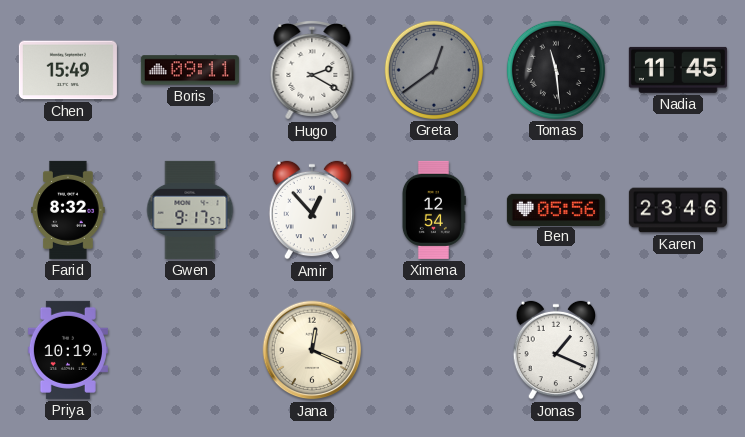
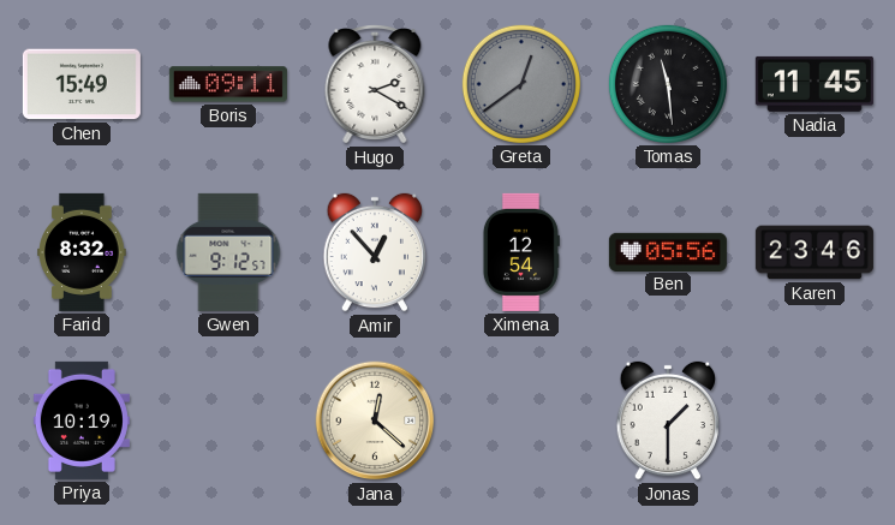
Gwen: 9:17 -> 9:12 (228, 252)
Jana: 12:19 -> 12:22 (375, 420)
Jonas: 1:19 -> 1:30 (667, 420)
